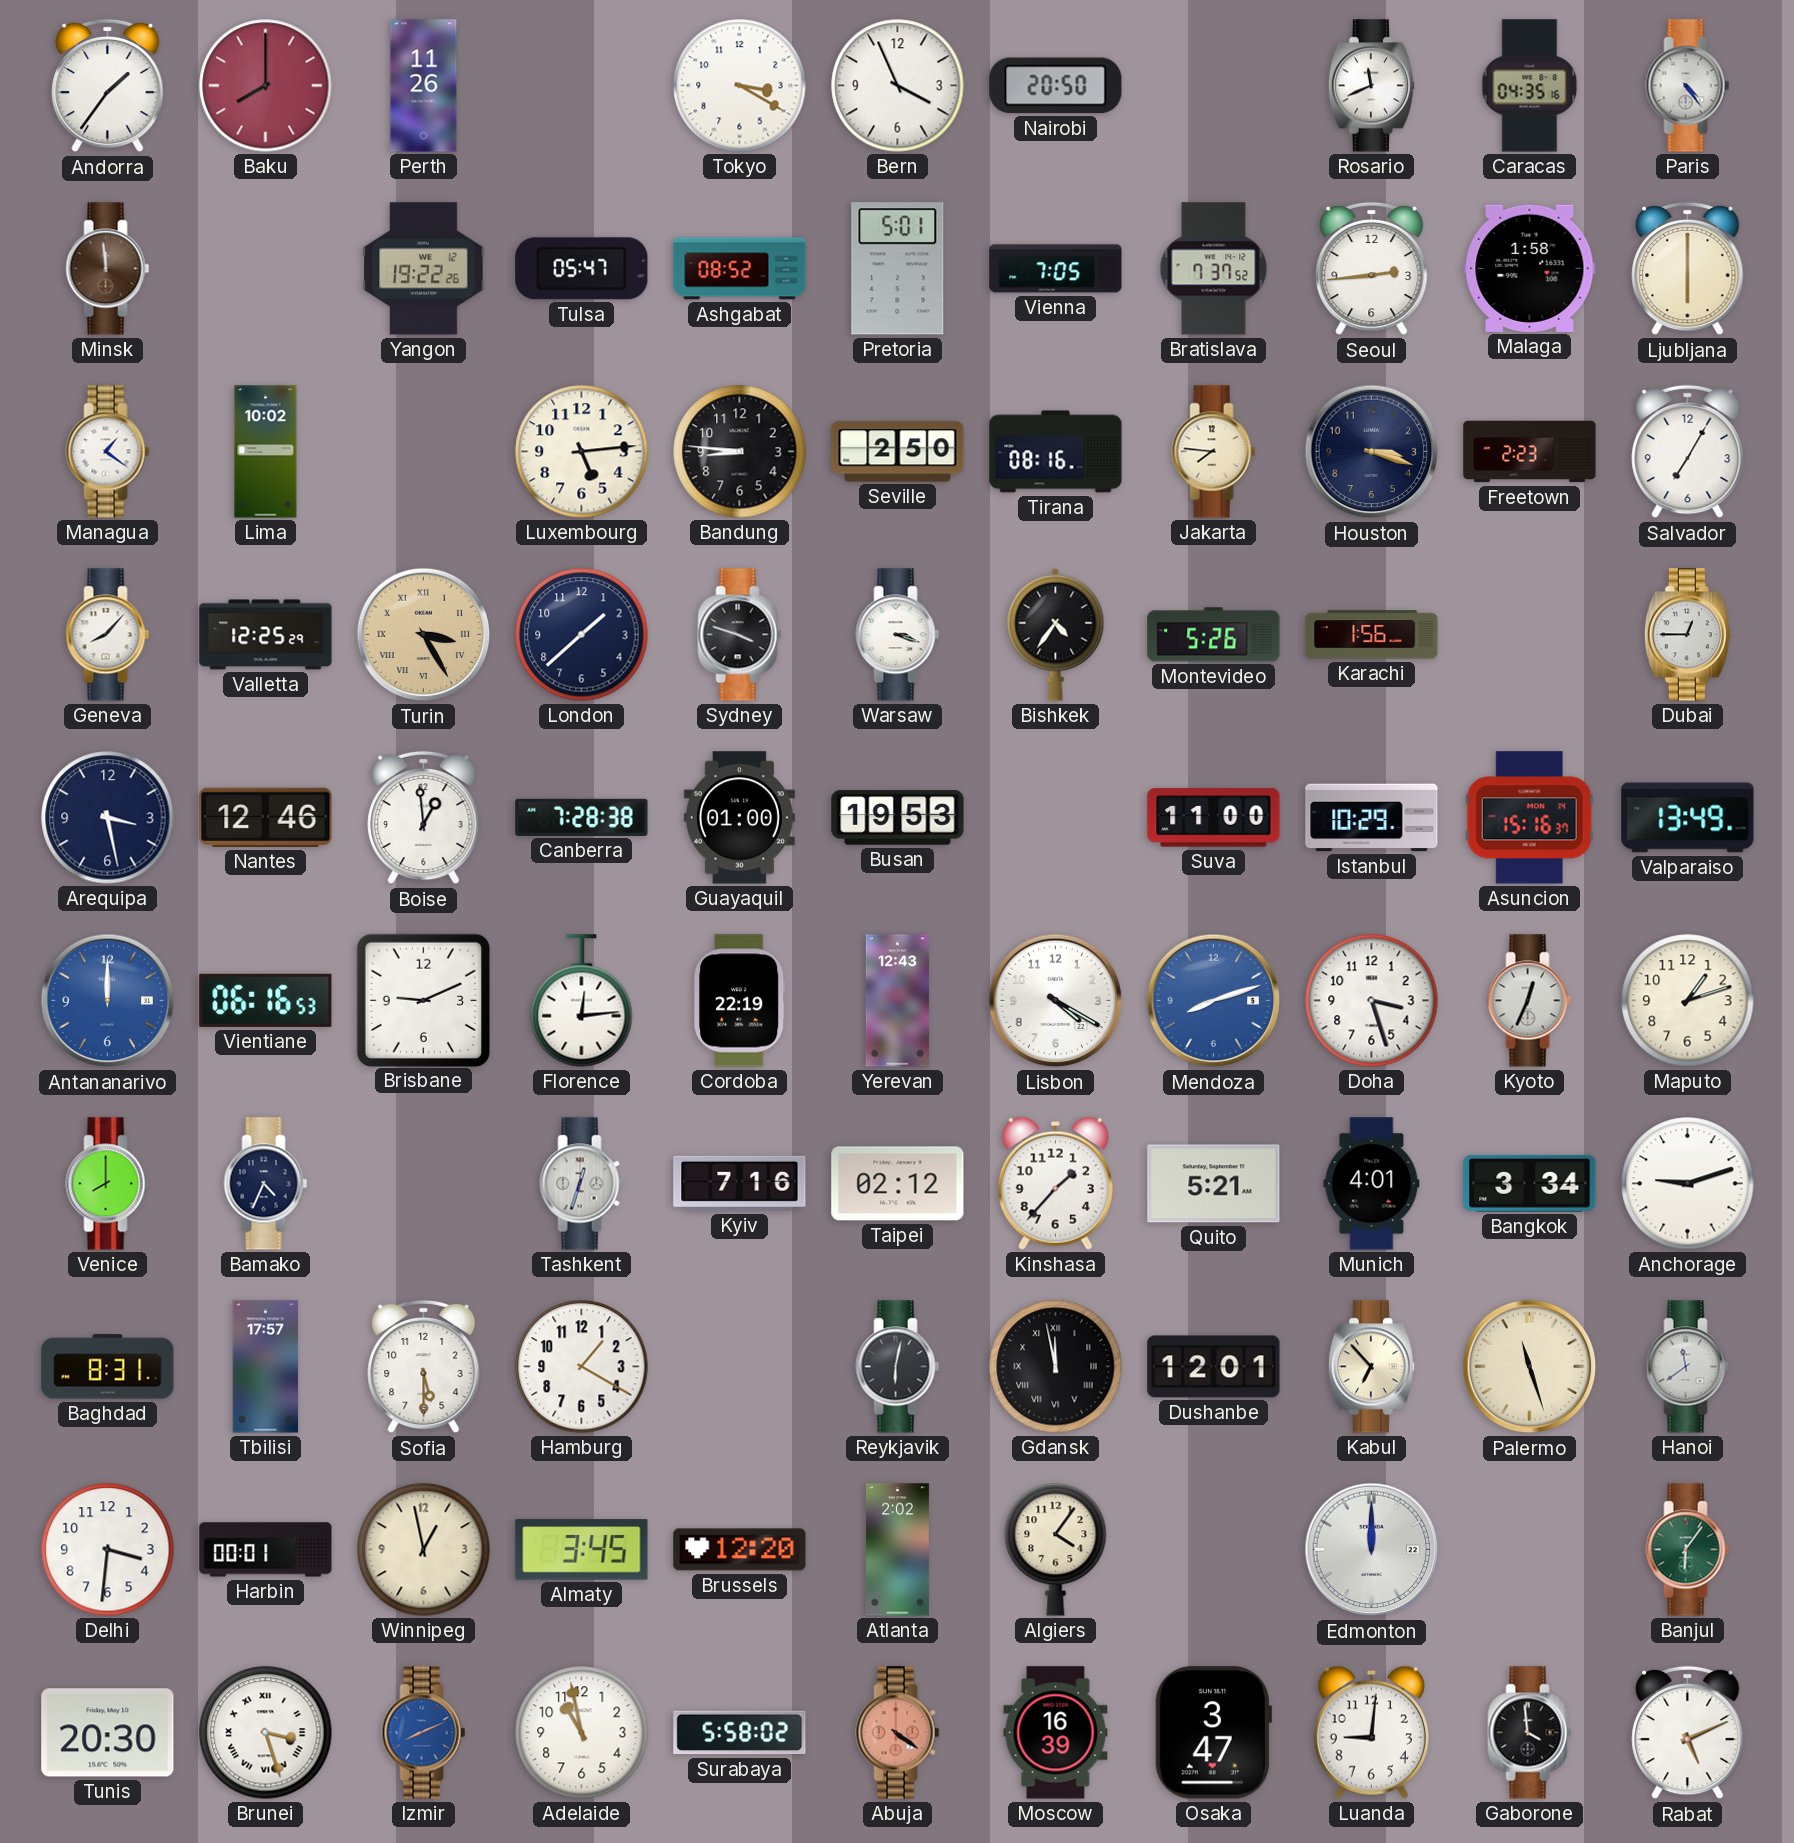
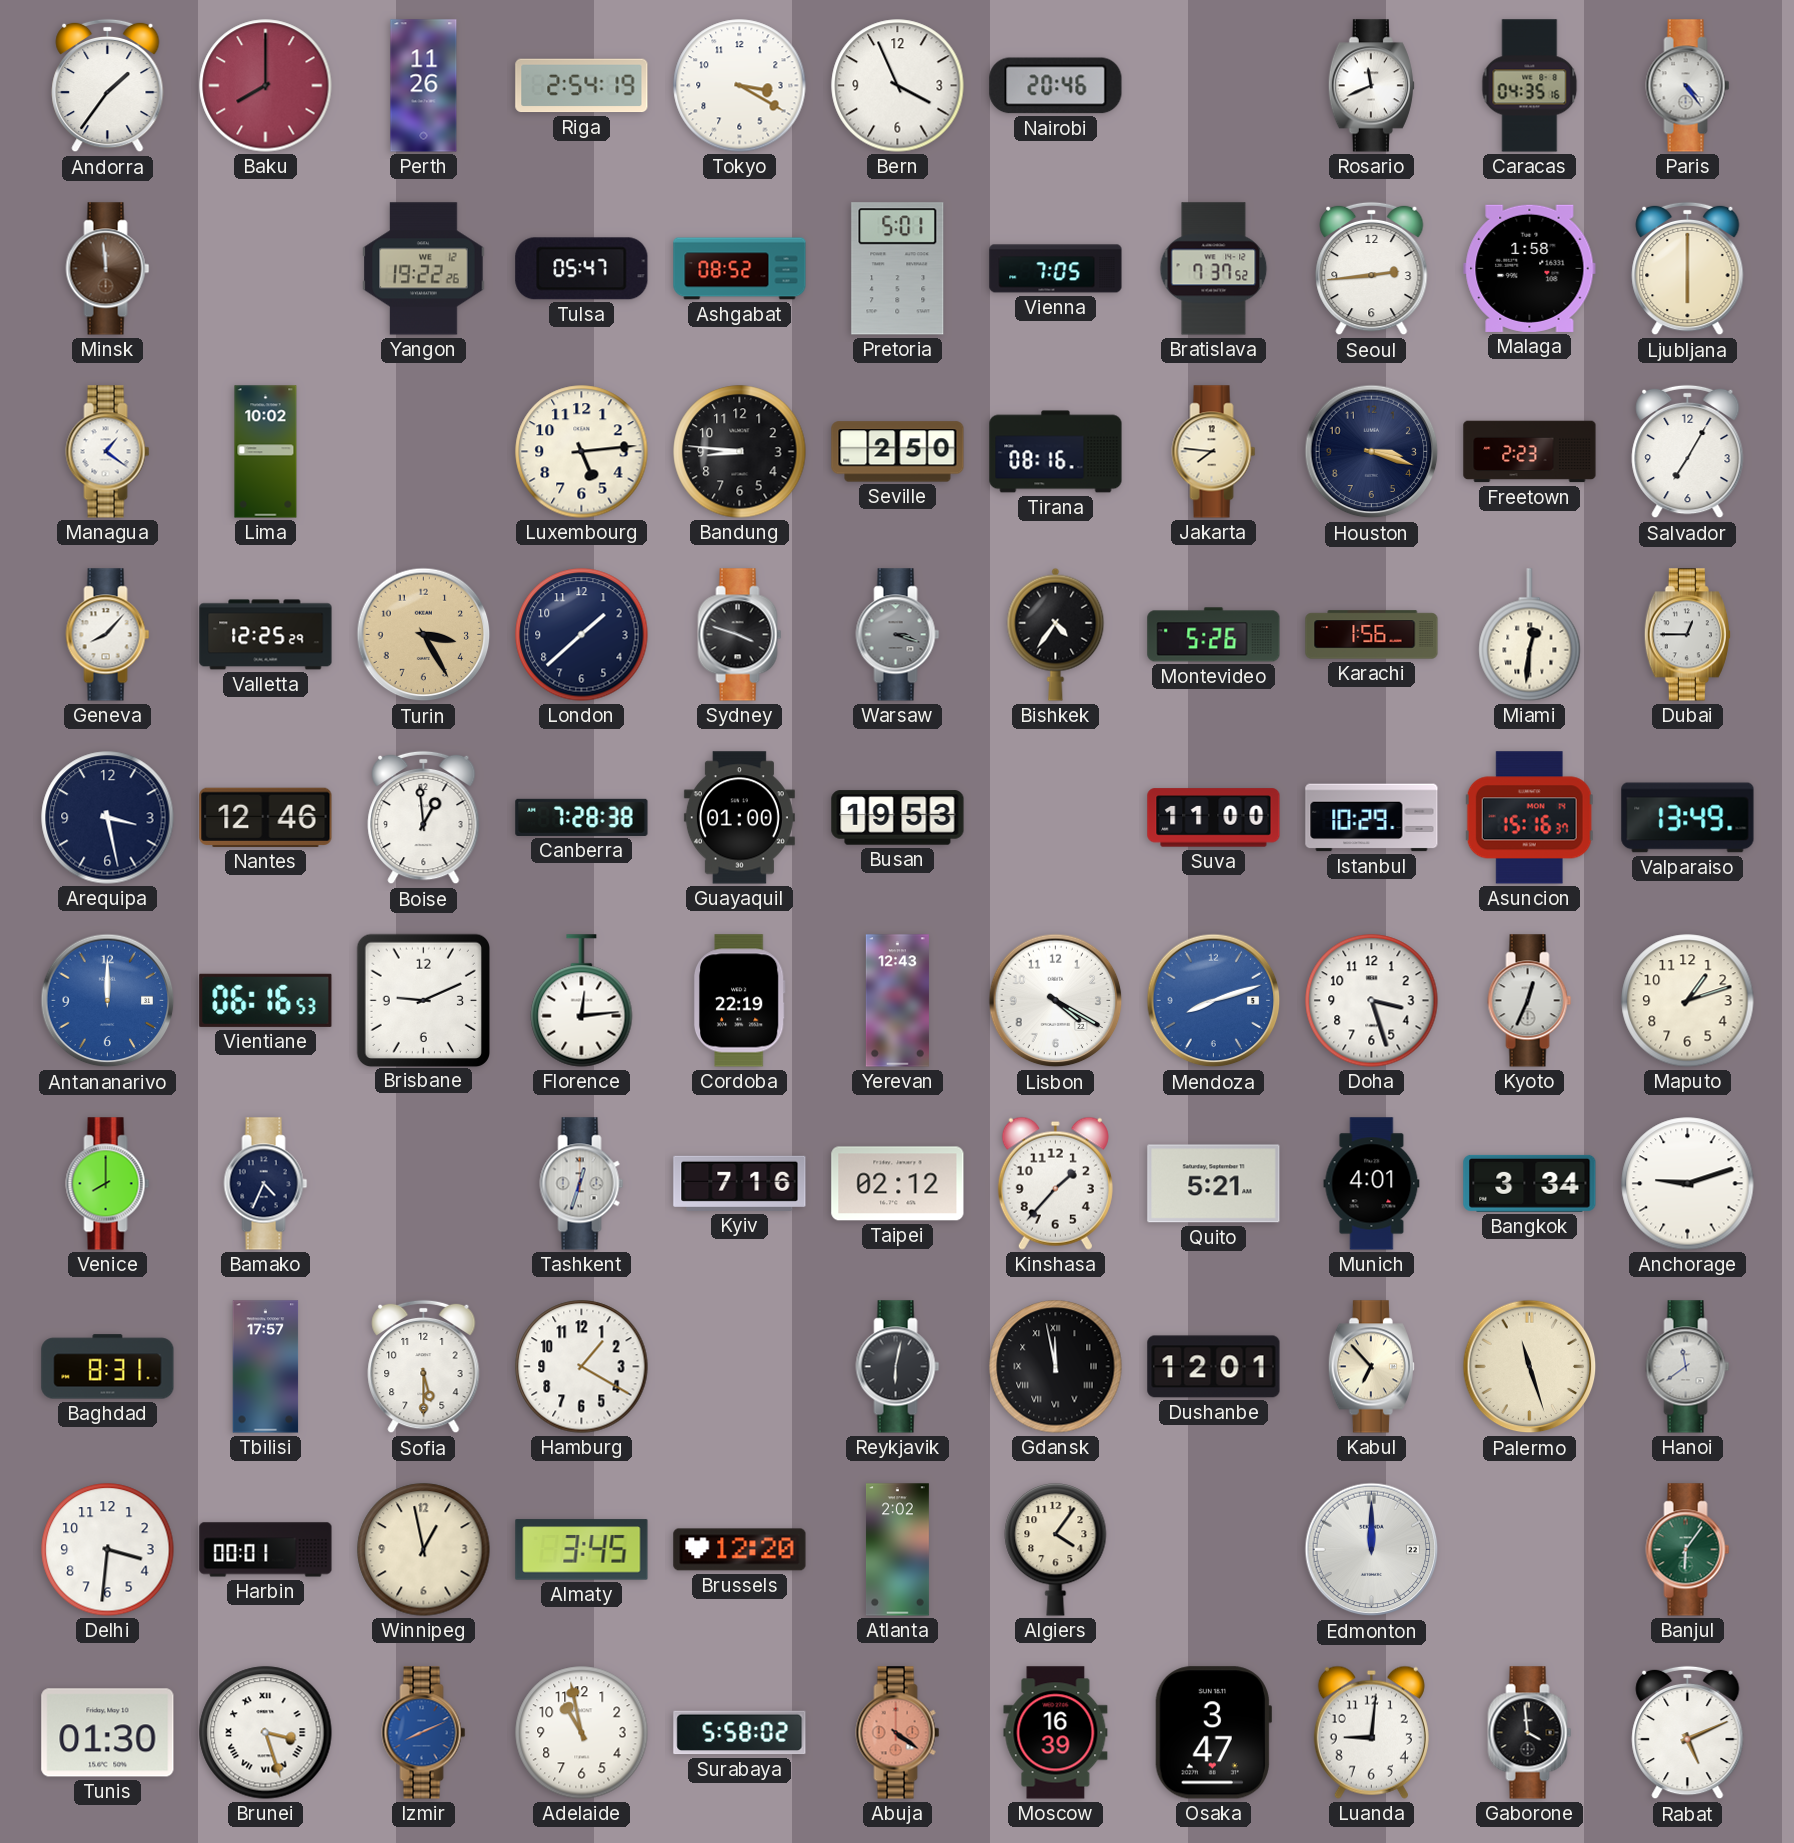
Riga: none -> 2:54 (582, 86)
Nairobi: 20:50 -> 20:46 (1056, 86)
Turin numerals: Roman -> Arabic (424, 635)
Warsaw dial: white -> grey (898, 635)
Miami: none -> 12:31 (1530, 635)
Tunis: 20:30 -> 01:30 (108, 1733)
